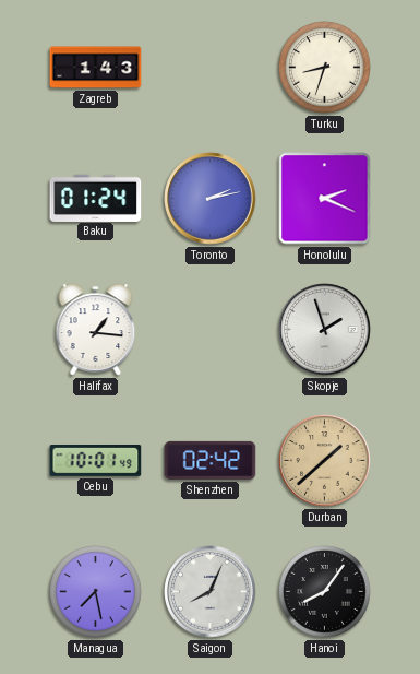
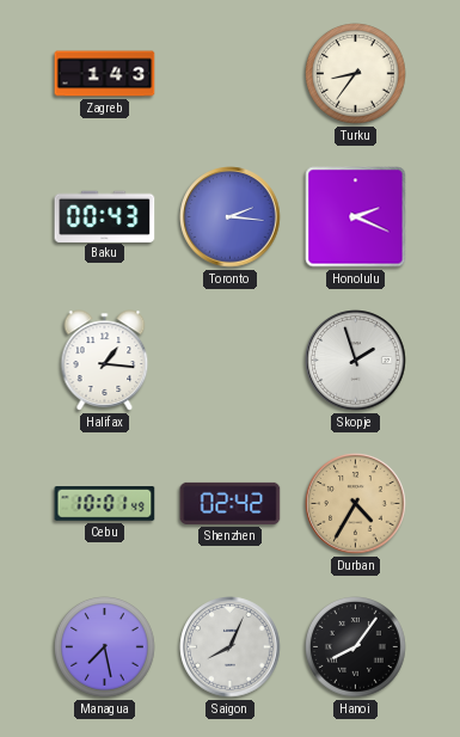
Turku: 8:33 -> 8:36 (356, 74)
Baku: 01:24 -> 00:43 (105, 216)
Toronto: 2:13 -> 2:16 (231, 217)
Durban: 1:38 -> 4:35 (356, 504)
